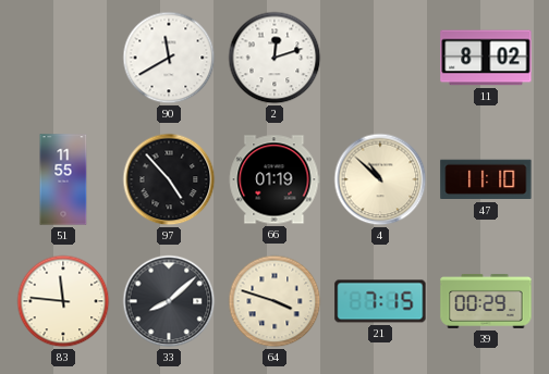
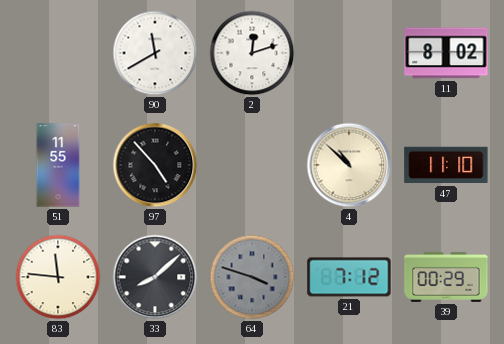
66: 01:19 -> none (274, 179)
64 dial: cream -> grey (252, 277)
21: 7:15 -> 7:12 (349, 277)
